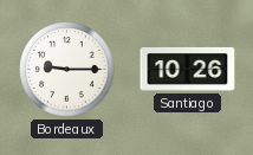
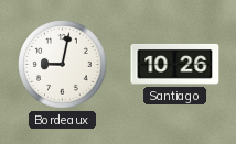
Bordeaux: 9:15 -> 9:02 (63, 65)
